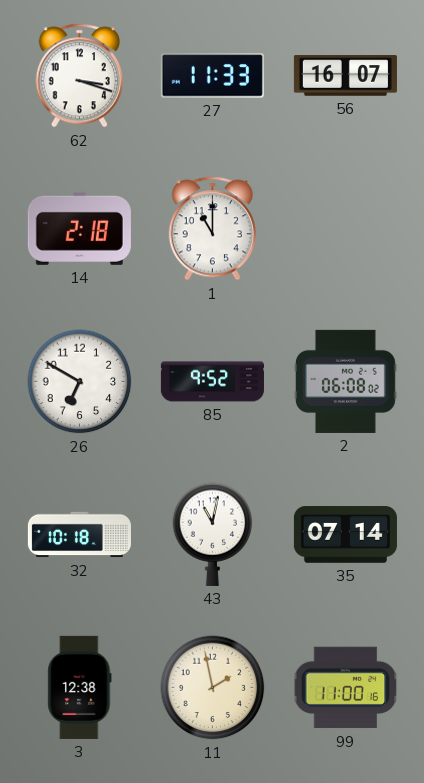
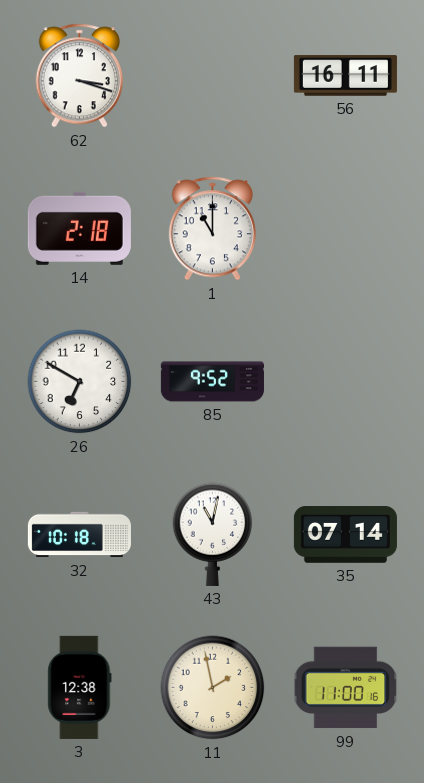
27: 11:33 -> none (212, 76)
56: 16:07 -> 16:11 (345, 76)
2: 06:08 -> none (345, 381)
